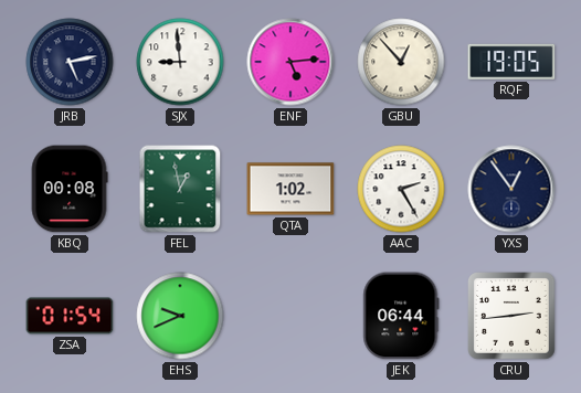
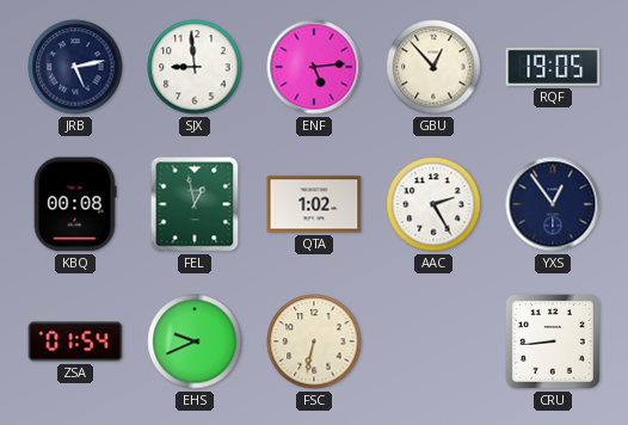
FSC: none -> 6:32 (314, 341)
JEK: 06:44 -> none (401, 316)
CRU: 2:44 -> 8:44 (554, 343)
